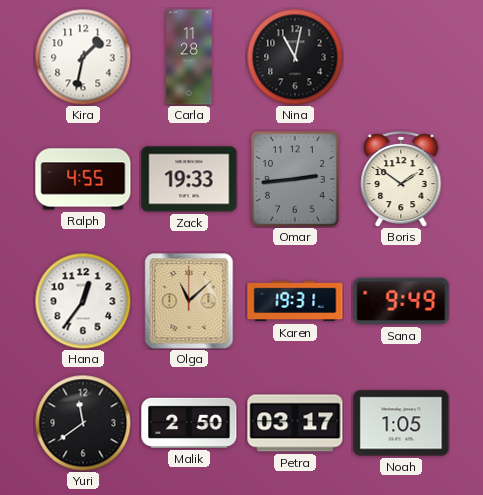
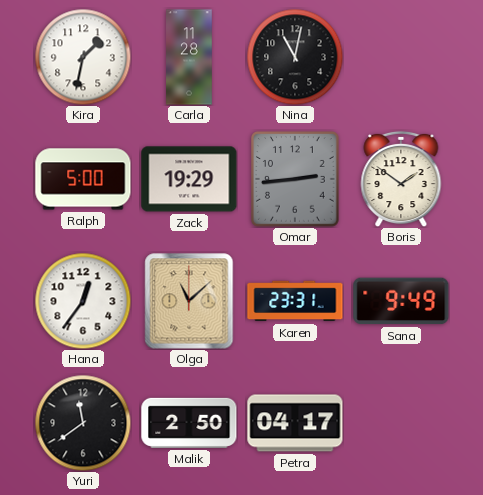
Ralph: 4:55 -> 5:00 (83, 179)
Zack: 19:33 -> 19:29 (189, 179)
Karen: 19:31 -> 23:31 (295, 301)
Petra: 03:17 -> 04:17 (295, 423)
Noah: 1:05 -> none (401, 423)
